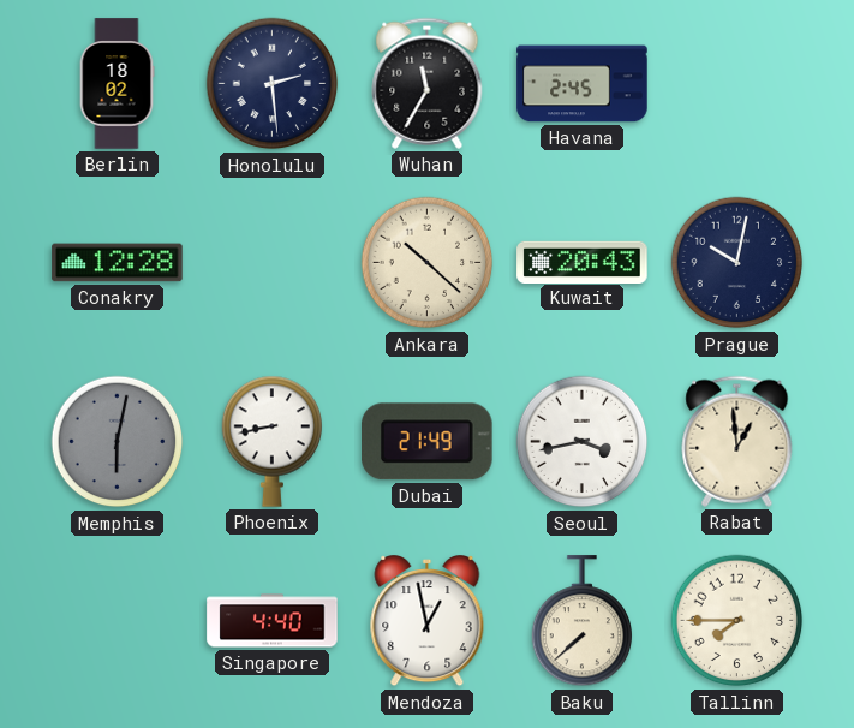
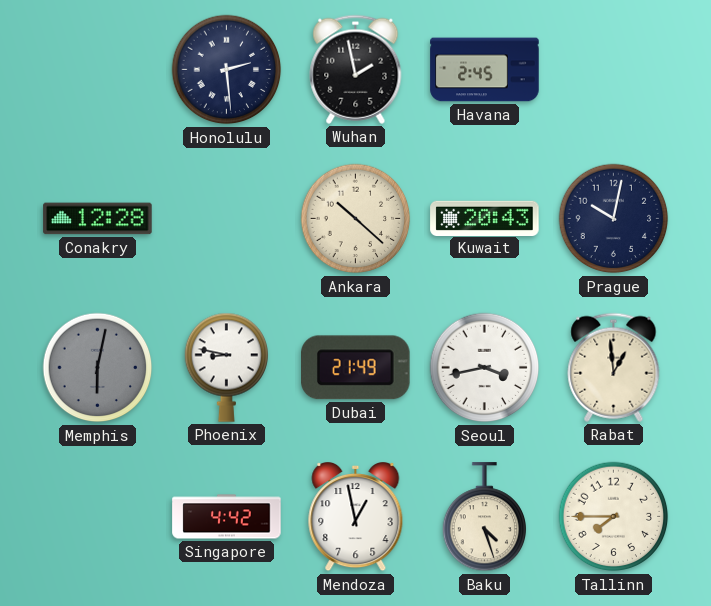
Berlin: 18:02 -> none (117, 84)
Wuhan: 11:35 -> 1:58 (356, 69)
Phoenix: 8:43 -> 8:47 (227, 367)
Singapore: 4:40 -> 4:42 (227, 517)
Baku: 7:38 -> 4:27 (485, 517)
